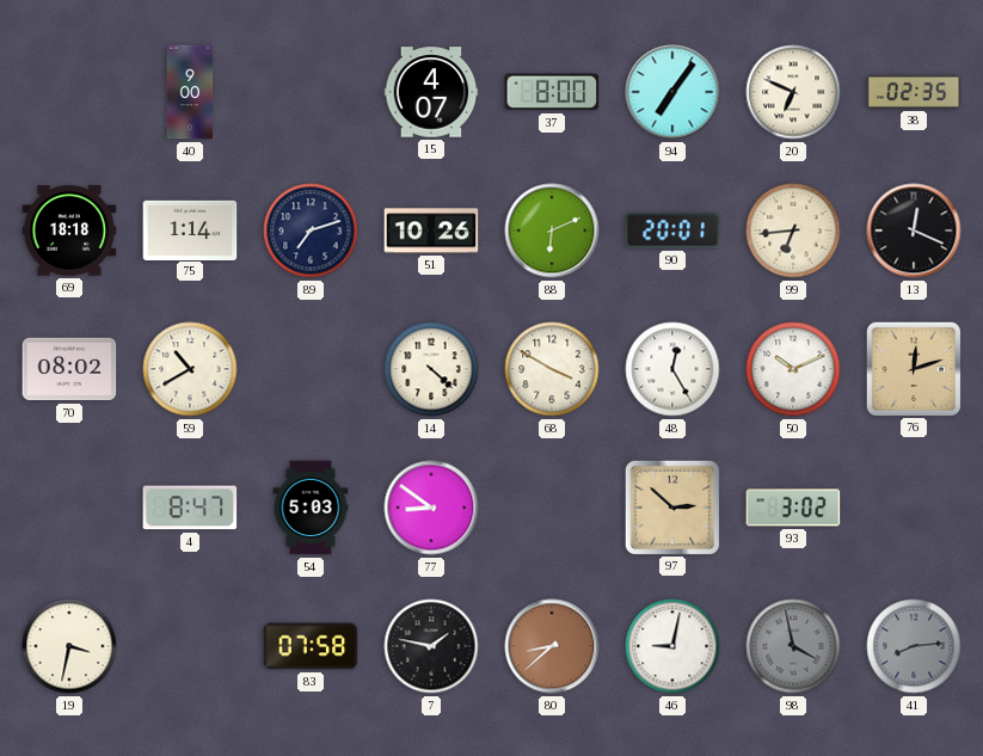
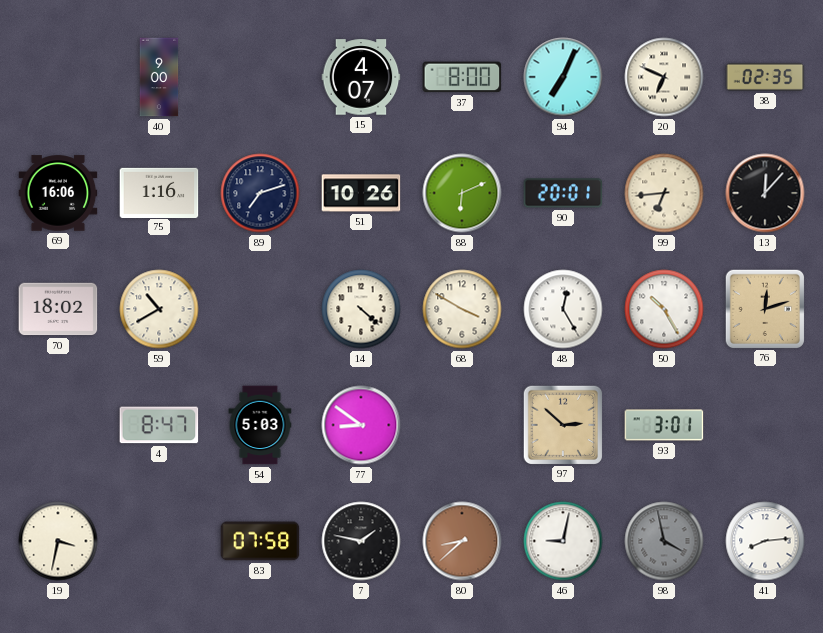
94: 7:06 -> 7:04 (563, 77)
69: 18:18 -> 16:06 (58, 193)
75: 1:14 -> 1:16 (159, 192)
13: 12:19 -> 12:07 (765, 193)
70: 08:02 -> 18:02 (58, 309)
50: 10:11 -> 10:25 (664, 309)
93: 3:02 -> 3:01 (664, 425)
41 dial: grey -> white (765, 541)
